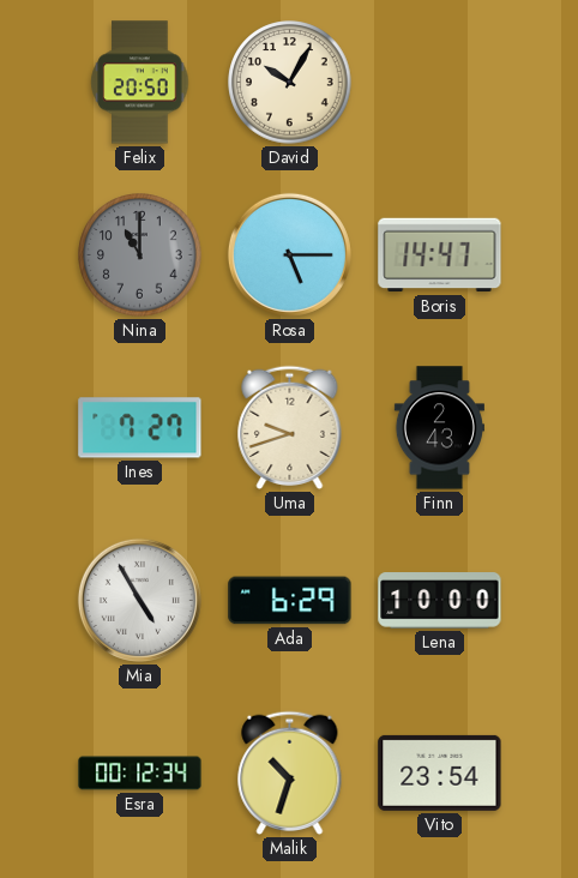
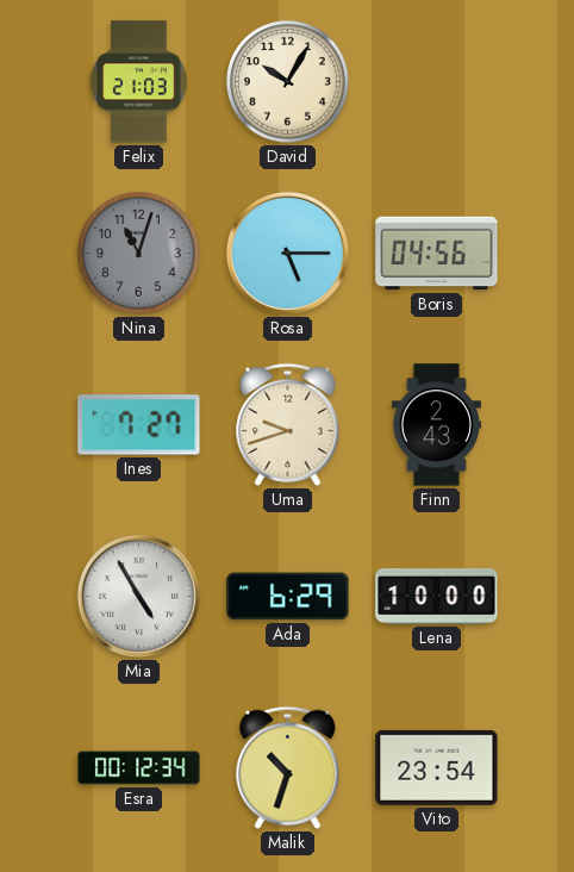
Felix: 20:50 -> 21:03 (139, 82)
Nina: 11:00 -> 11:03 (139, 254)
Boris: 14:47 -> 04:56 (437, 254)
